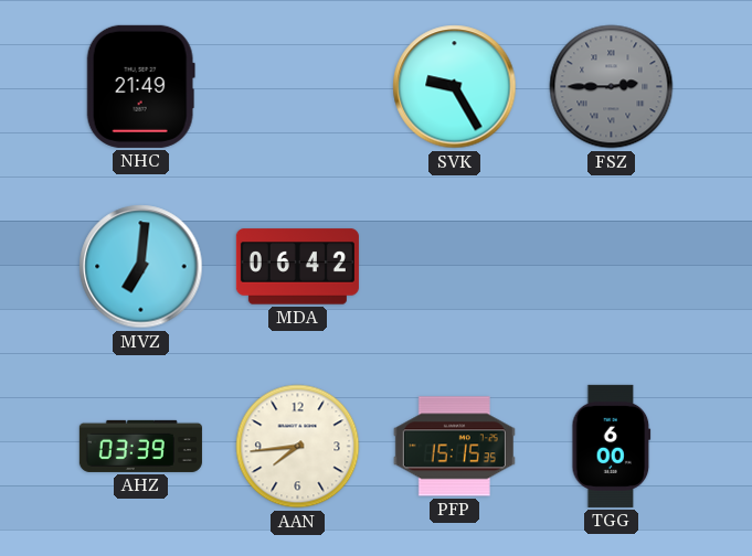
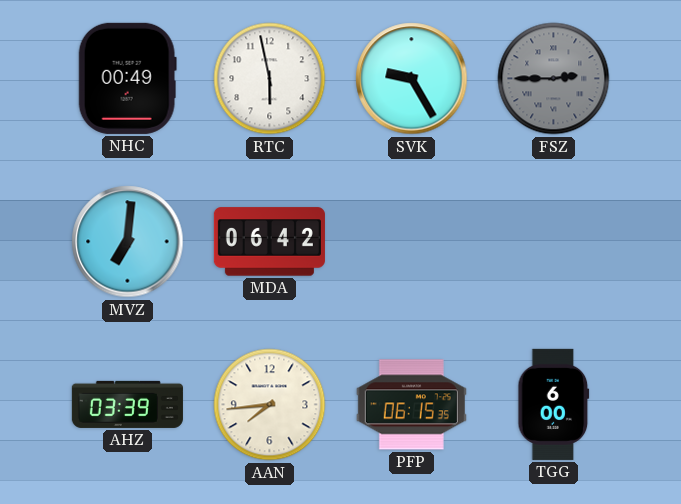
NHC: 21:49 -> 00:49 (127, 78)
RTC: none -> 5:58 (270, 79)
PFP: 15:15 -> 06:15 (411, 405)
